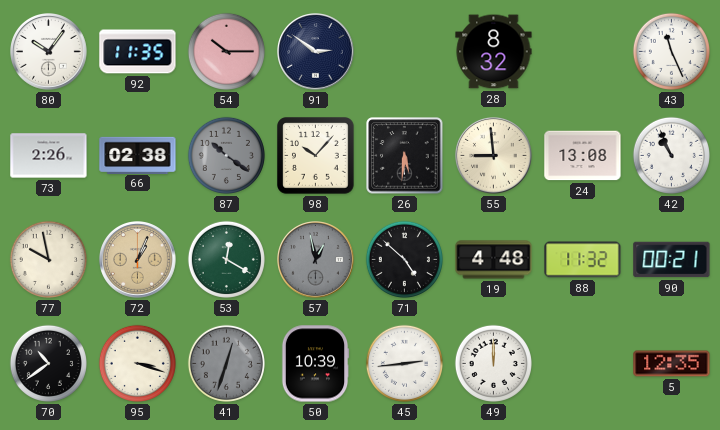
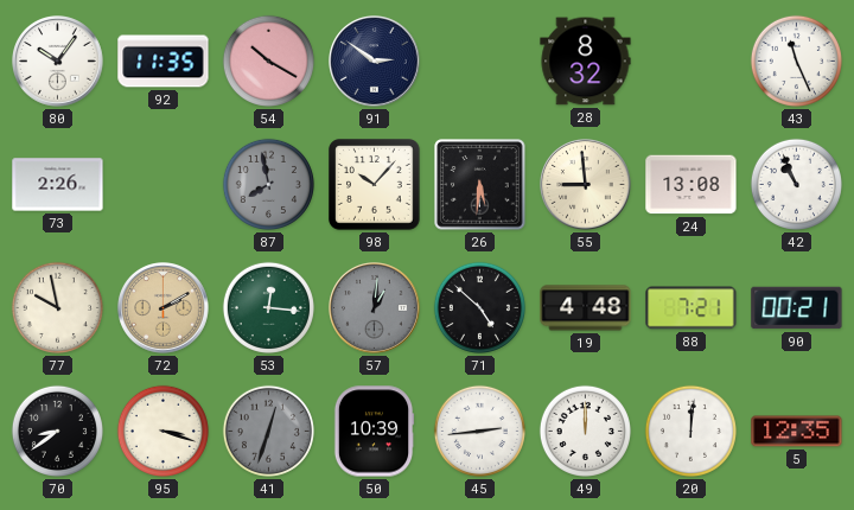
54: 10:15 -> 10:20 (268, 60)
66: 02:38 -> none (138, 155)
87: 10:21 -> 7:58 (268, 184)
72: 1:04 -> 2:10 (164, 308)
53: 12:20 -> 12:16 (268, 307)
57: 12:58 -> 1:01 (375, 308)
88: 11:32 -> 7:21 (692, 308)
70: 10:39 -> 8:39 (57, 431)
20: none -> 12:01 (690, 431)
